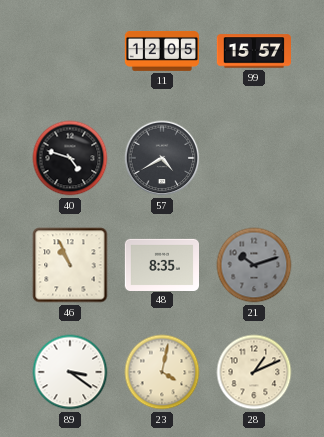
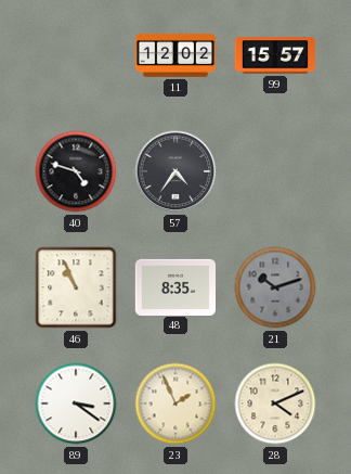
11: 12:05 -> 12:02 (174, 55)
57: 4:40 -> 4:36 (175, 171)
23: 4:02 -> 1:56 (175, 403)
28: 1:11 -> 4:11 (275, 403)
